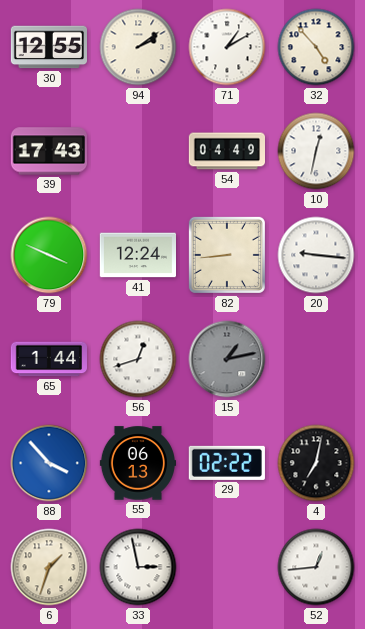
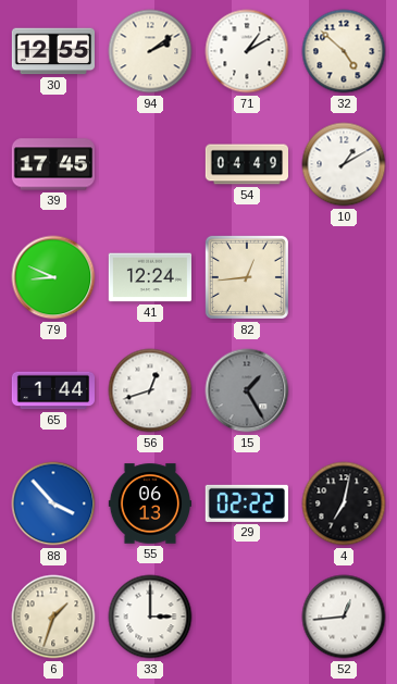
32: 4:53 -> 4:52 (344, 51)
39: 17:43 -> 17:45 (52, 164)
10: 12:32 -> 1:10 (344, 164)
79: 3:49 -> 8:49 (53, 277)
82: 8:44 -> 12:44 (247, 277)
20: 9:16 -> none (316, 255)
15: 1:13 -> 1:25 (247, 390)
33: 2:58 -> 3:00 (150, 617)
